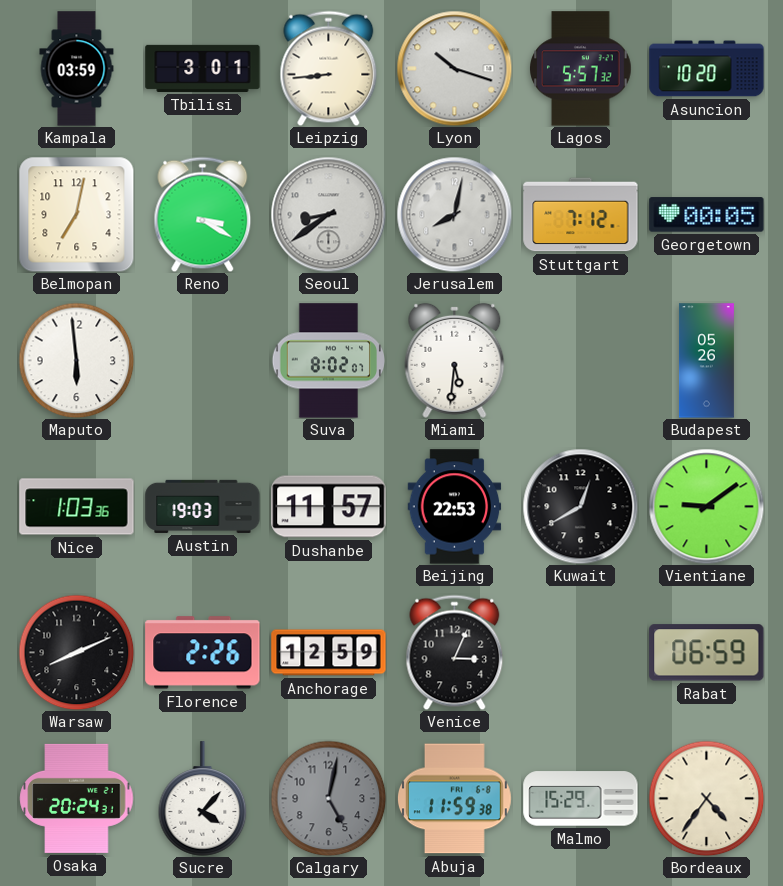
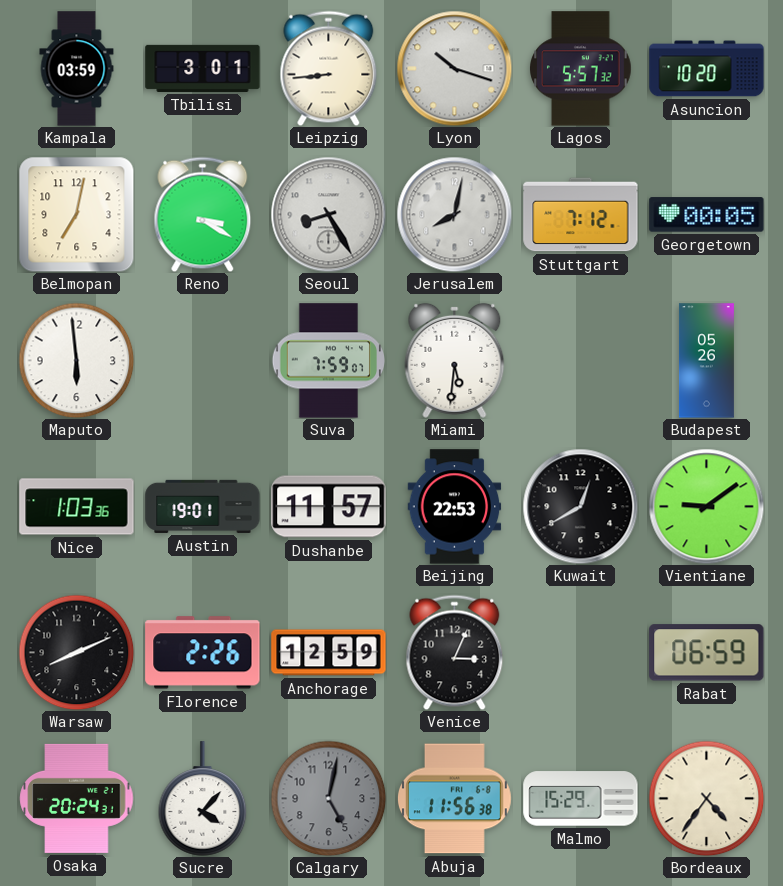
Seoul: 8:39 -> 8:25 (328, 214)
Suva: 8:02 -> 7:59 (328, 361)
Austin: 19:03 -> 19:01 (203, 506)
Abuja: 11:59 -> 11:56 (454, 799)
